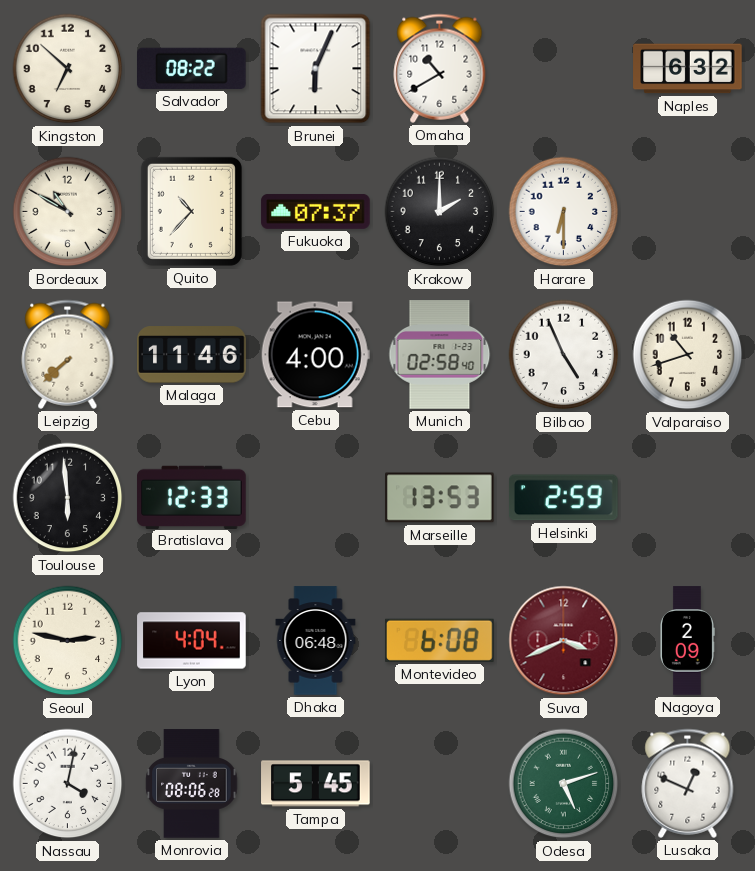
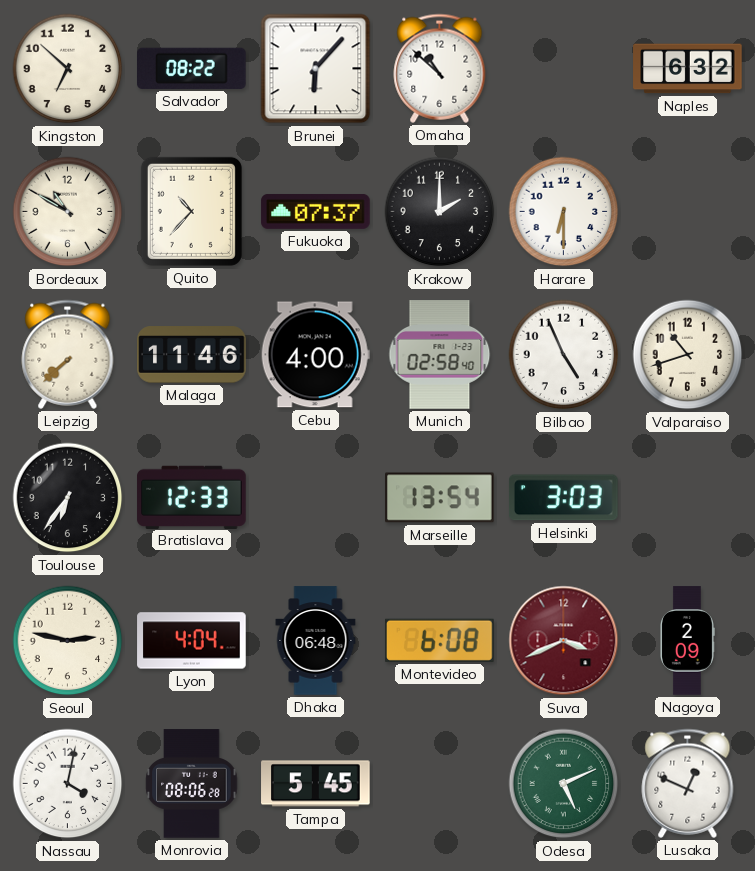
Brunei: 6:04 -> 6:07 (316, 69)
Omaha: 10:40 -> 10:52 (440, 68)
Toulouse: 5:59 -> 6:36 (68, 498)
Marseille: 13:53 -> 13:54 (440, 498)
Helsinki: 2:59 -> 3:03 (563, 498)
Odesa: 5:12 -> 5:11 (564, 784)
